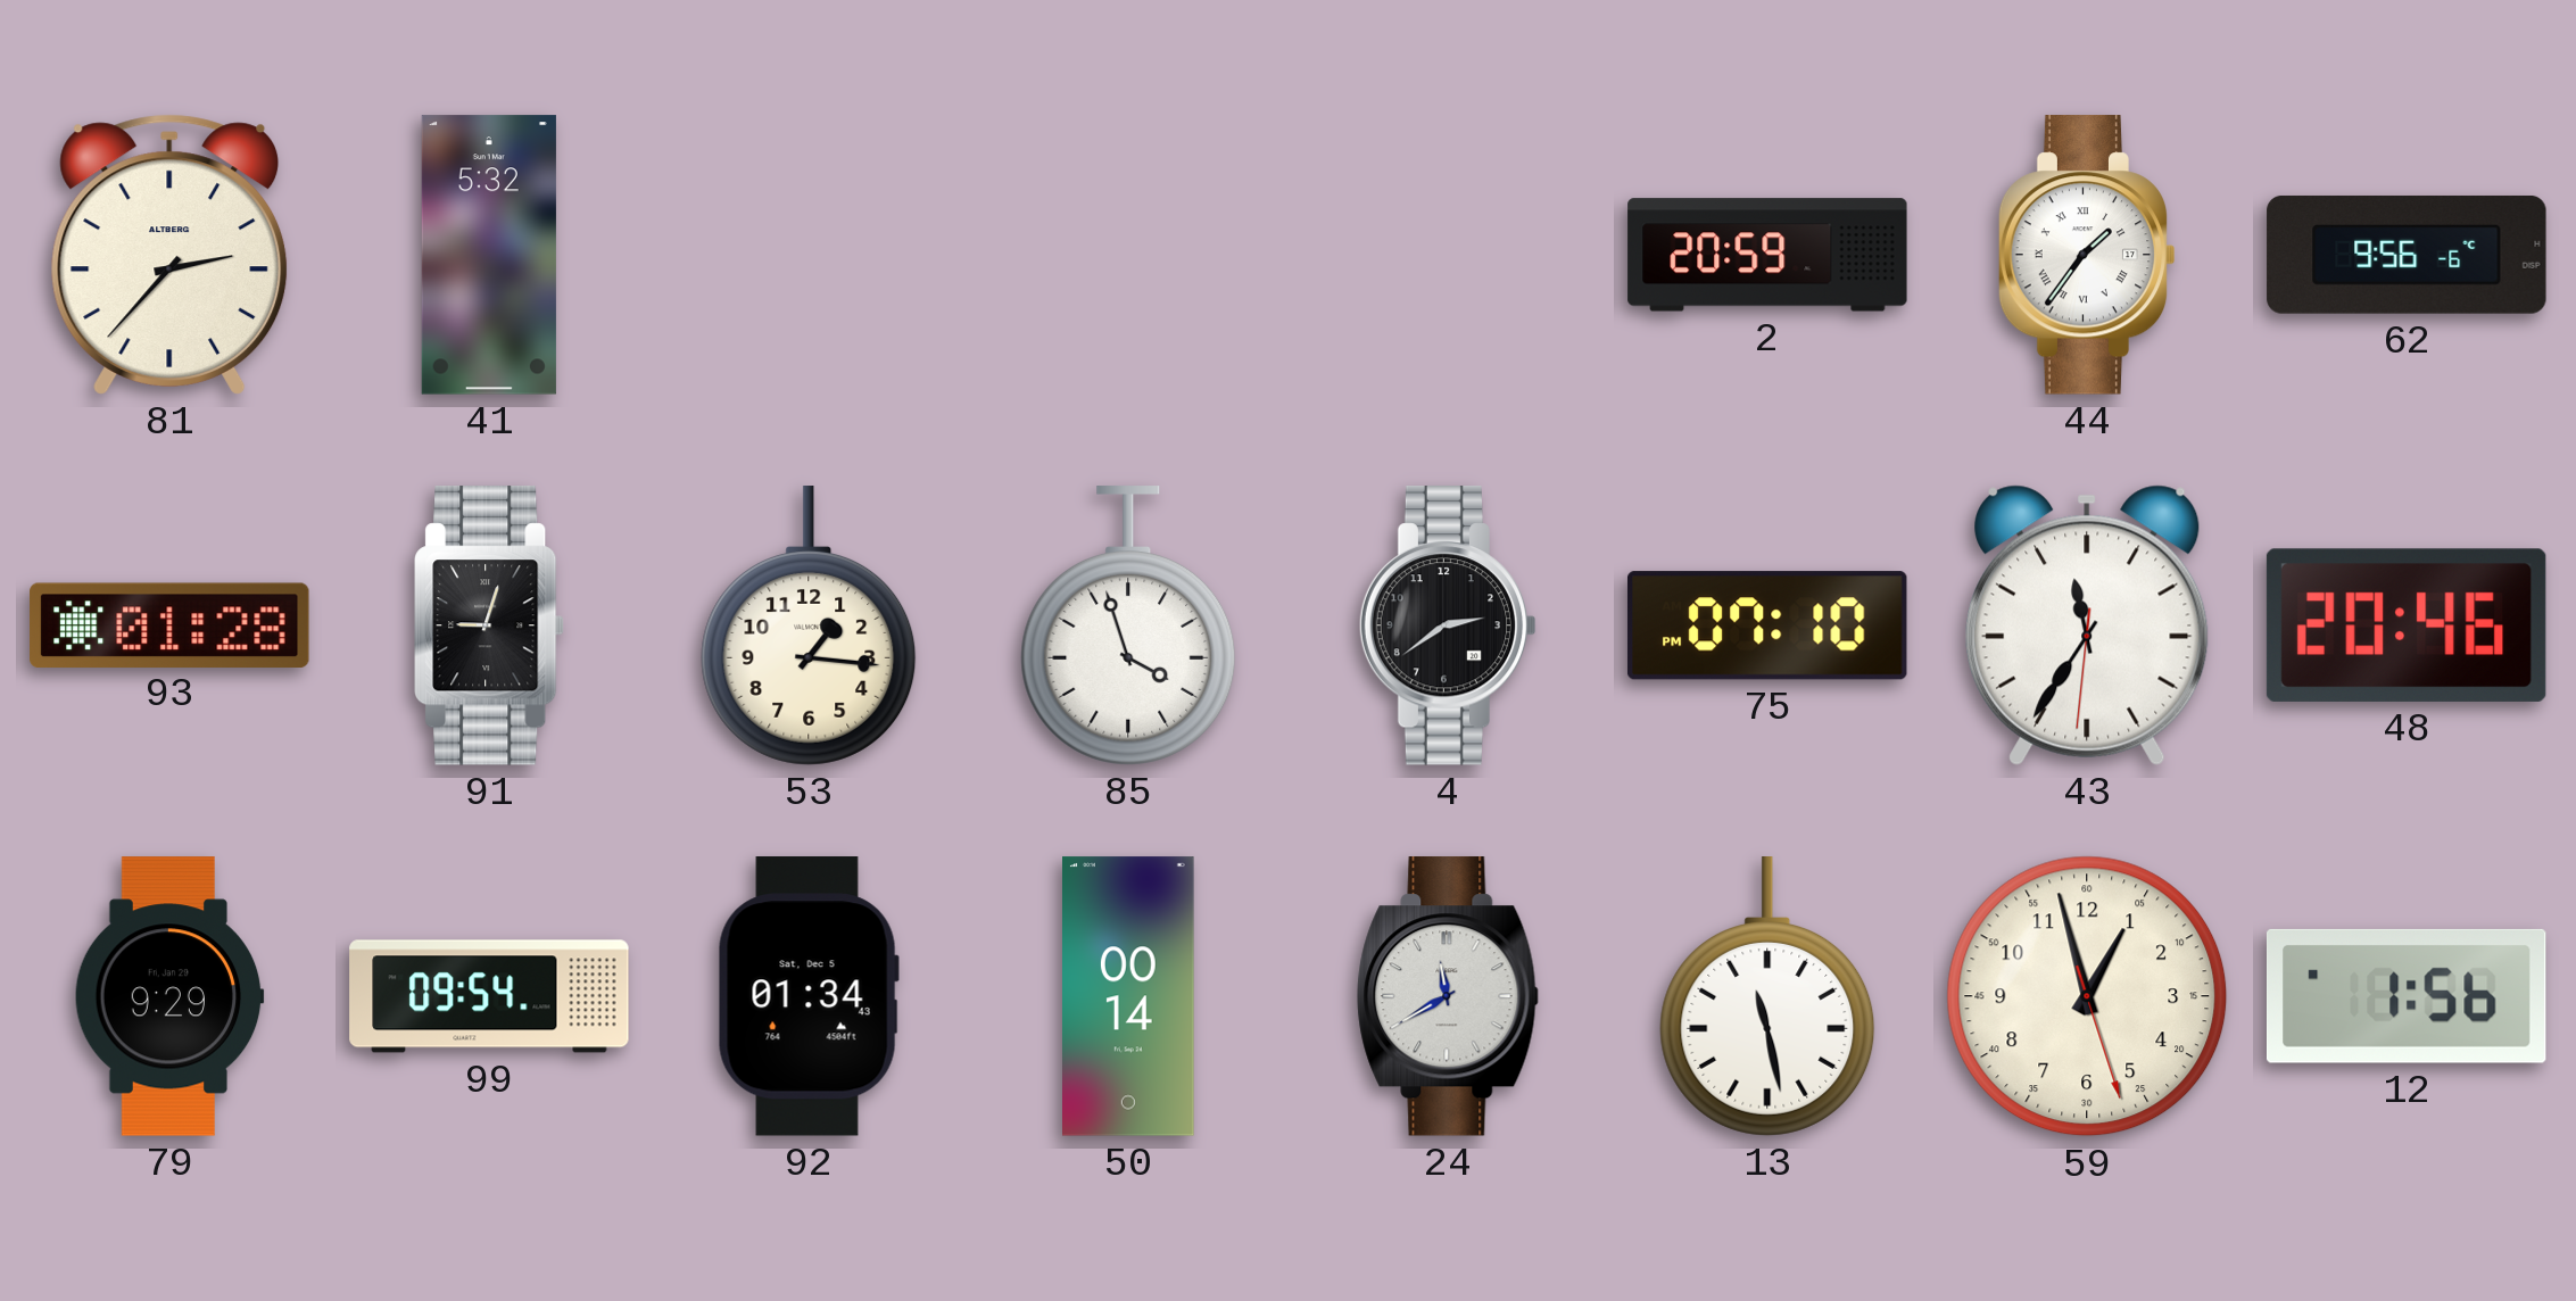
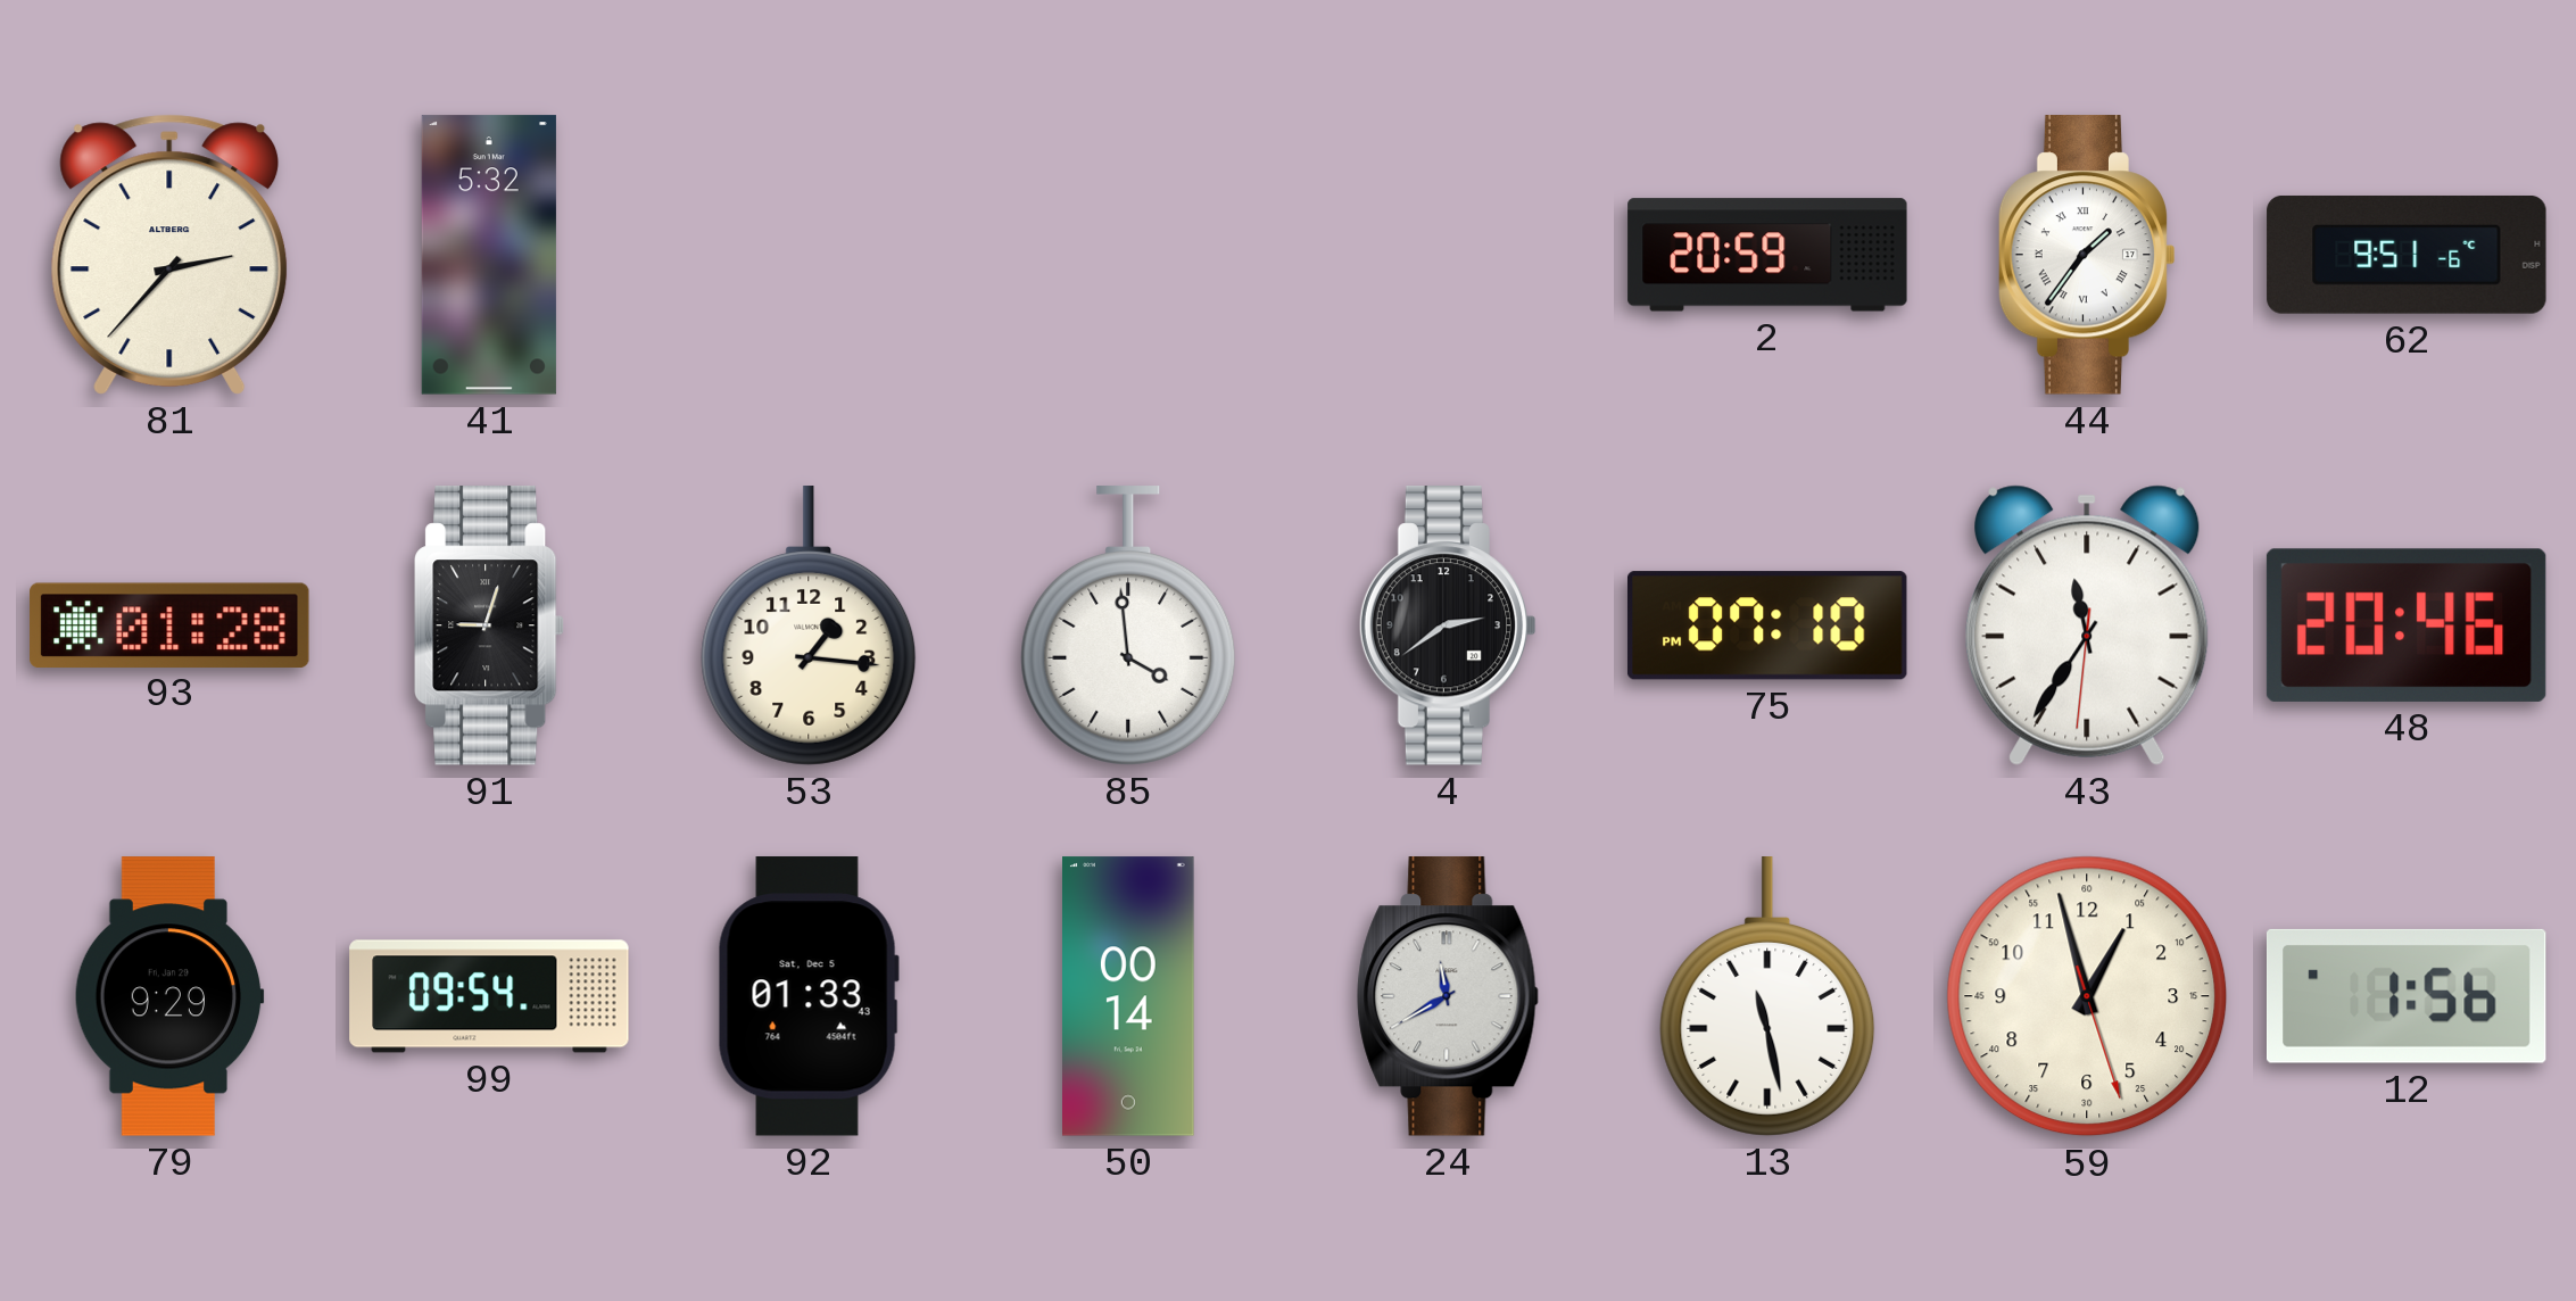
62: 9:56 -> 9:51 (2407, 255)
85: 3:57 -> 3:59 (1128, 625)
92: 01:34 -> 01:33 (809, 996)
